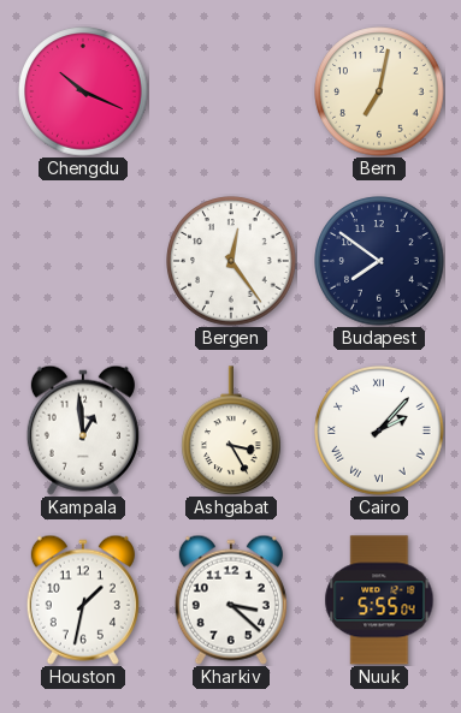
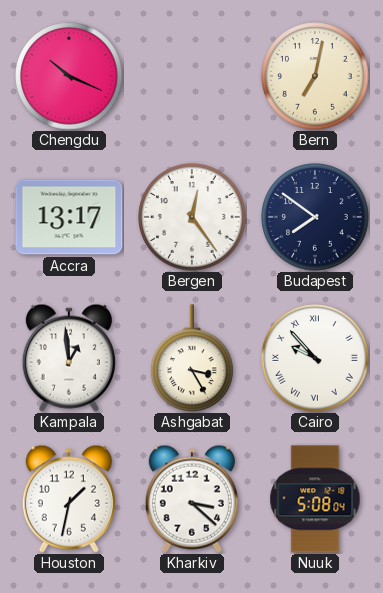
Accra: none -> 13:17 (69, 217)
Cairo: 2:07 -> 9:53 (315, 358)
Nuuk: 5:55 -> 5:08 (315, 499)
